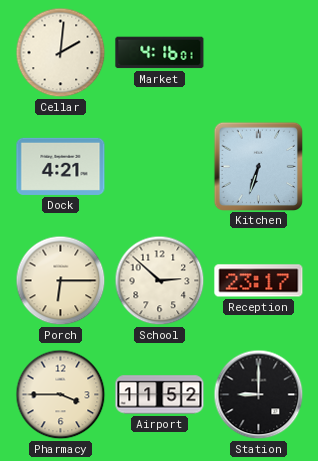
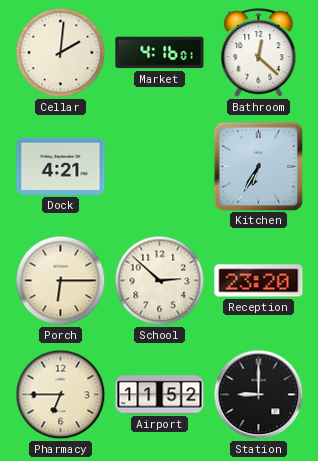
Bathroom: none -> 12:22 (259, 53)
Kitchen: 6:33 -> 6:35 (258, 166)
Reception: 23:17 -> 23:20 (259, 281)
Pharmacy: 3:45 -> 6:45 (61, 395)
